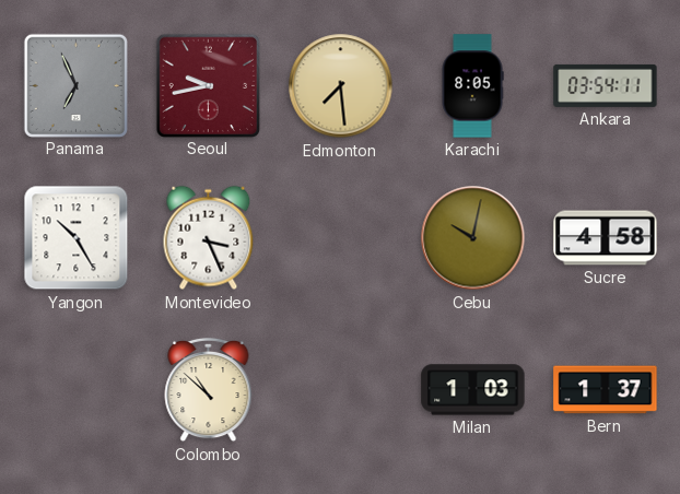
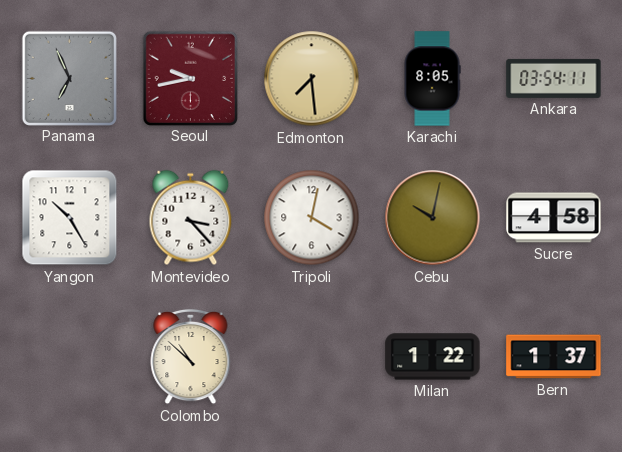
Montevideo: 3:26 -> 3:23 (191, 218)
Tripoli: none -> 4:02 (312, 218)
Milan: 1:03 -> 1:22 (433, 357)
